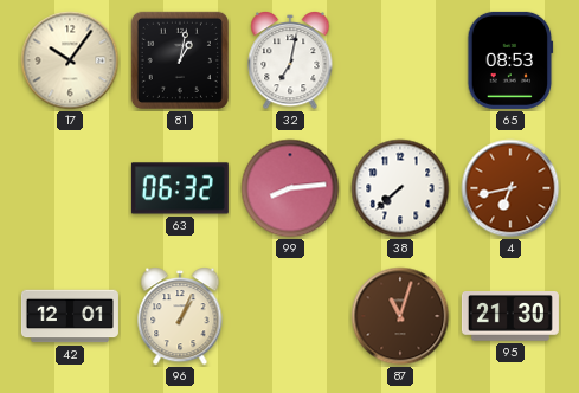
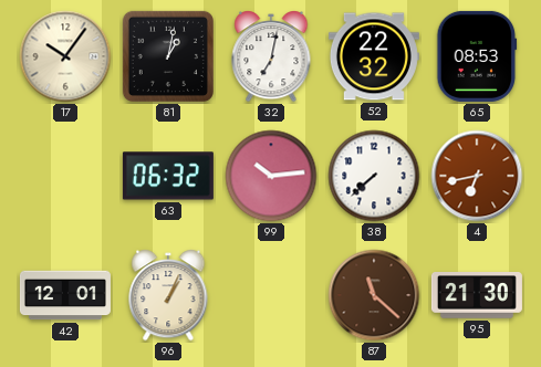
52: none -> 22:32 (374, 56)
99: 8:14 -> 10:14 (271, 176)
87: 11:03 -> 11:22 (374, 295)
